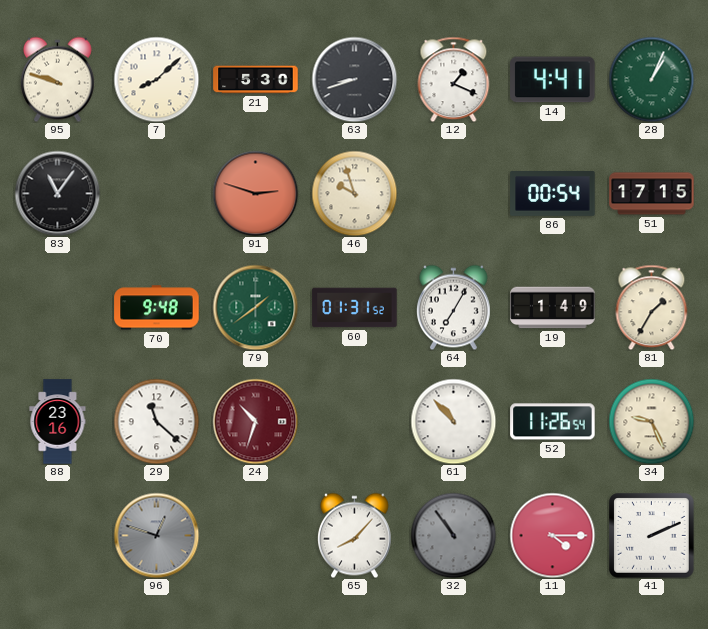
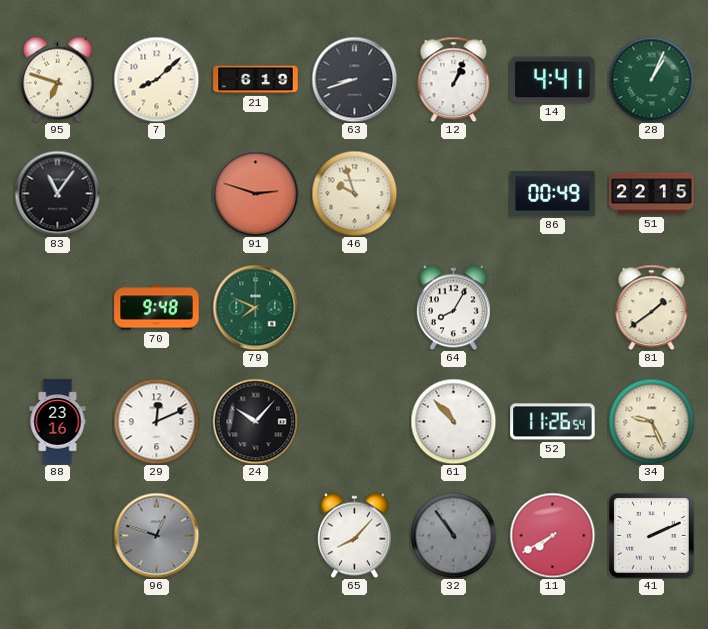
95: 9:48 -> 6:48 (57, 79)
21: 5:30 -> 6:19 (256, 80)
12: 1:19 -> 1:04 (454, 79)
86: 00:54 -> 00:49 (553, 194)
51: 17:15 -> 22:15 (652, 194)
79: 1:39 -> 7:49 (255, 307)
60: 01:31 -> none (355, 308)
64: 7:05 -> 8:05 (453, 307)
19: 1:49 -> none (553, 308)
81: 1:35 -> 1:39 (652, 307)
29: 11:22 -> 12:11 (156, 421)
24: 10:33 -> 10:07 (255, 421)
24 dial: burgundy -> black (255, 421)
11: 4:15 -> 7:40 (552, 535)
